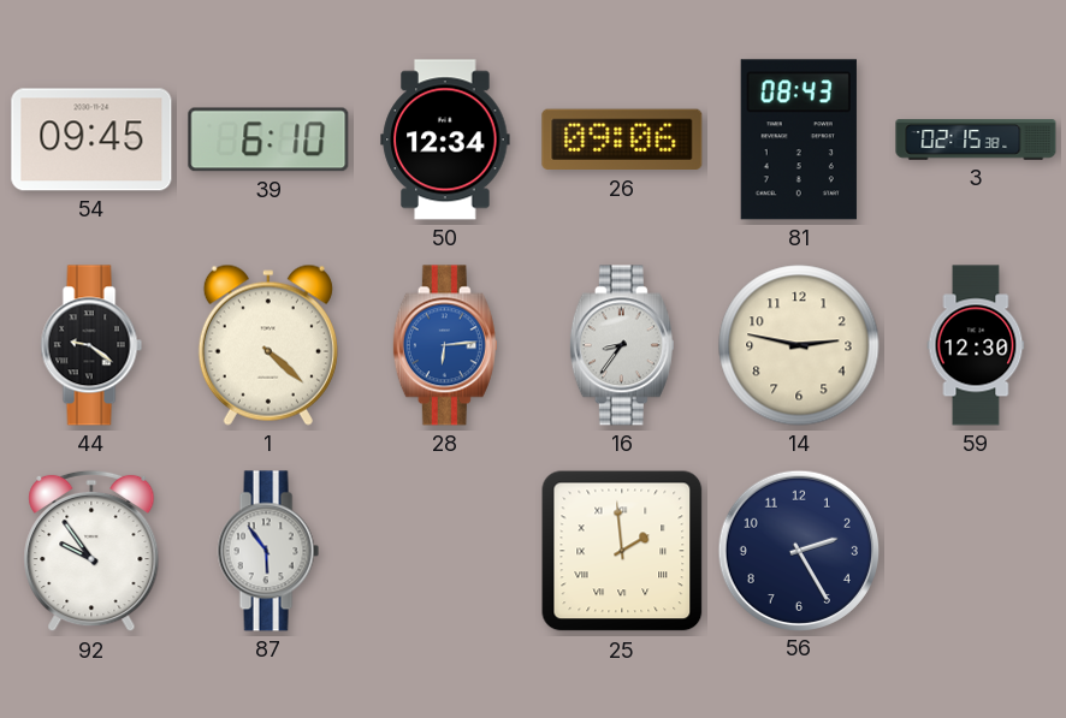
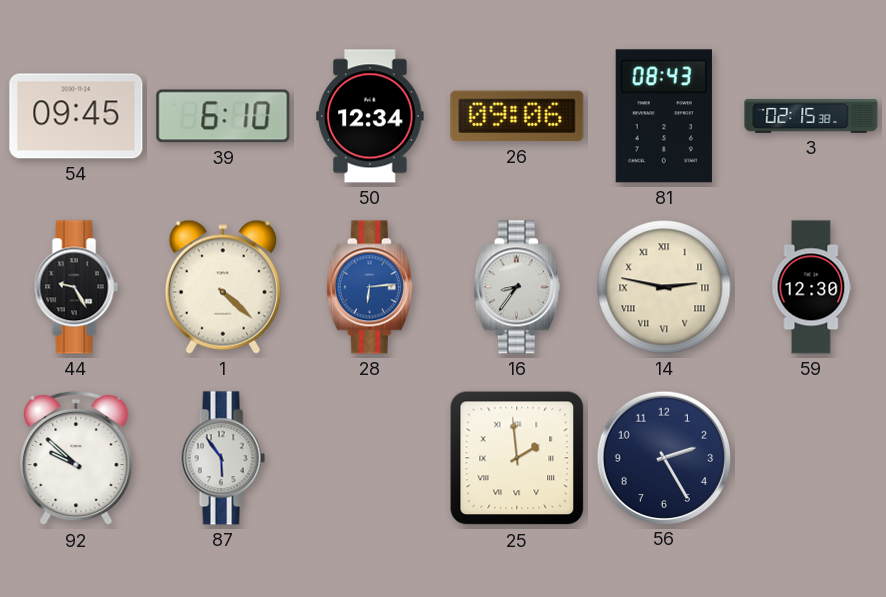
44: 9:21 -> 9:25 (76, 287)
14 numerals: Arabic -> Roman (664, 287)
92: 9:54 -> 9:52 (76, 458)
